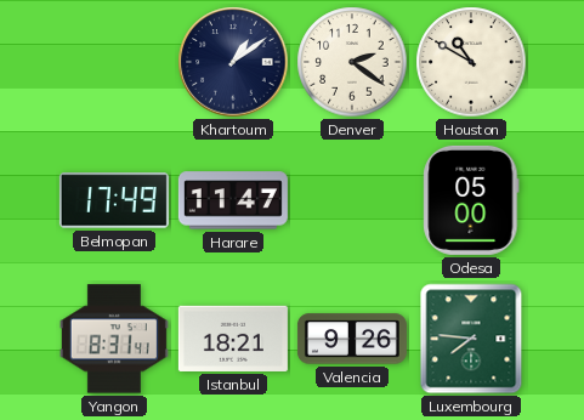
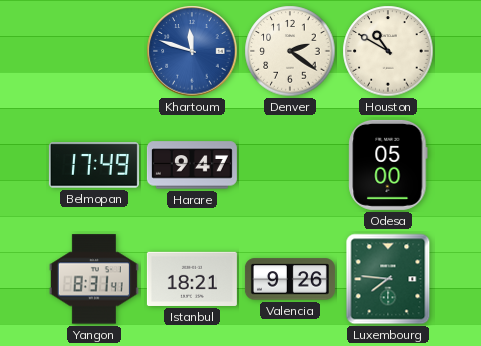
Khartoum: 1:09 -> 11:48 (192, 51)
Khartoum dial: navy -> blue (192, 51)
Harare: 11:47 -> 9:47 (192, 165)
